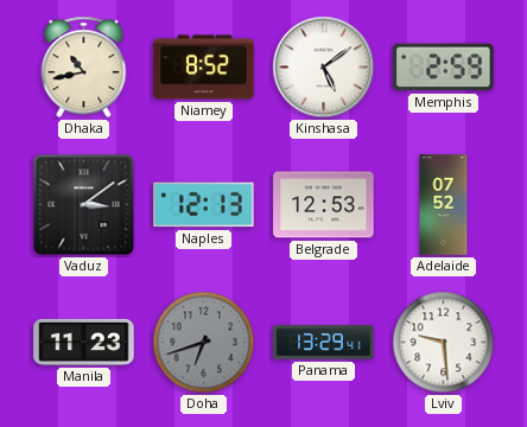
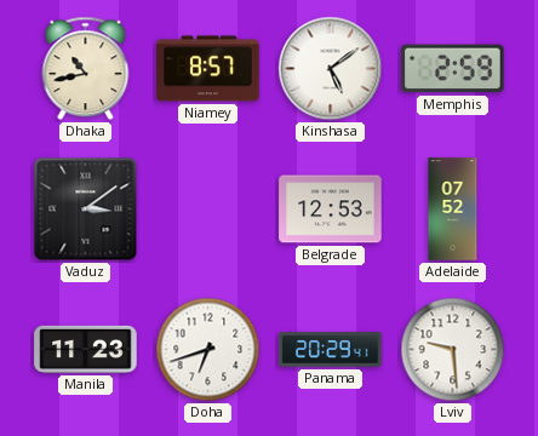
Niamey: 8:52 -> 8:57 (208, 69)
Naples: 12:13 -> none (204, 205)
Doha dial: grey -> white (208, 350)
Panama: 13:29 -> 20:29 (331, 350)
